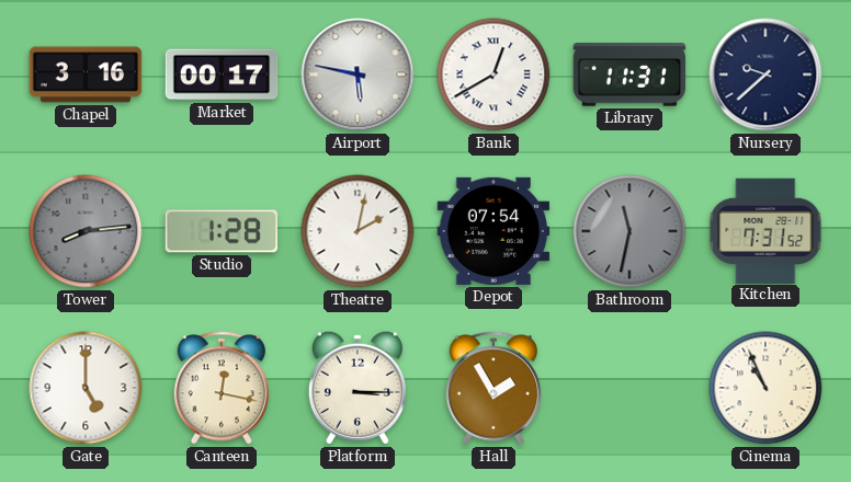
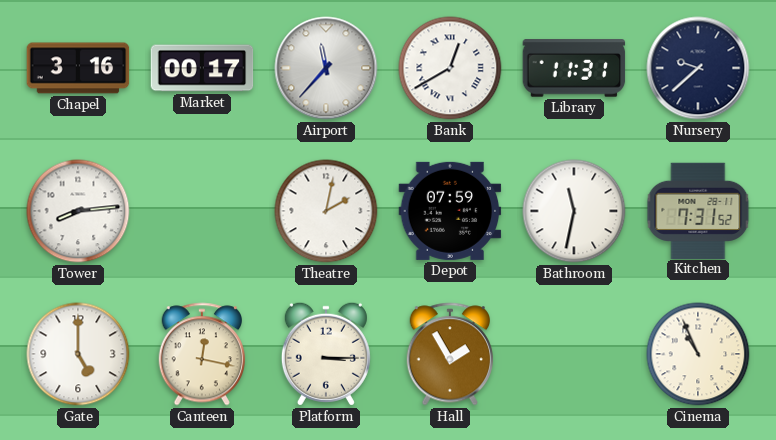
Airport: 5:47 -> 11:37 (326, 68)
Tower dial: grey -> white (78, 211)
Studio: 1:28 -> none (222, 231)
Depot: 07:54 -> 07:59 (450, 211)
Bathroom dial: grey -> white (574, 211)
